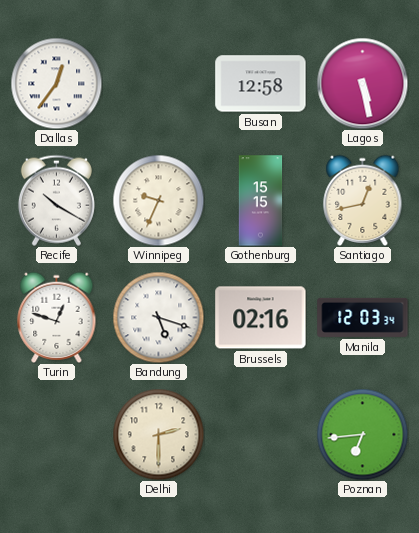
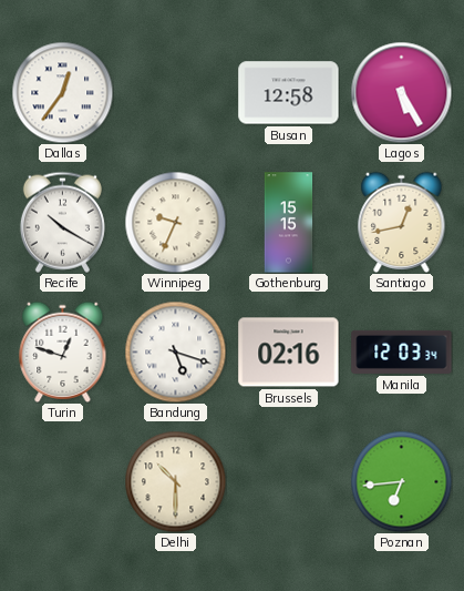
Lagos: 5:28 -> 5:25 (401, 92)
Delhi: 2:30 -> 10:30 (175, 481)
